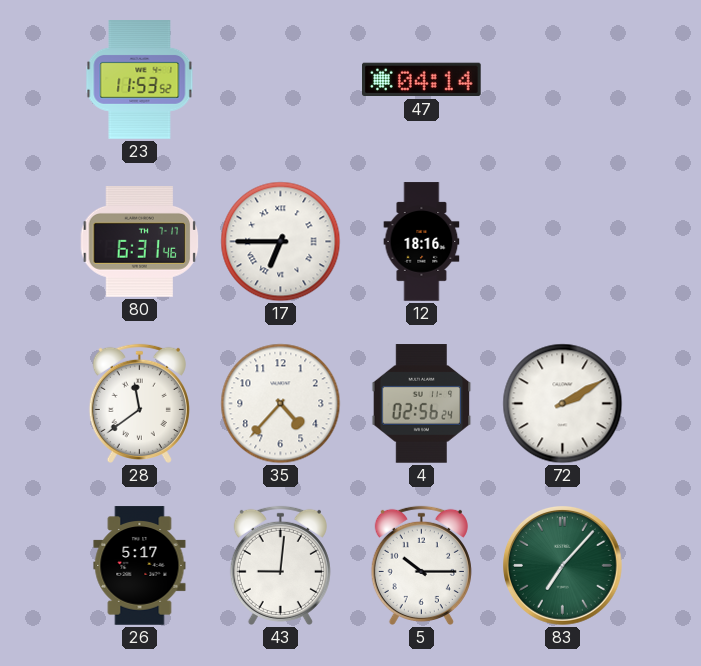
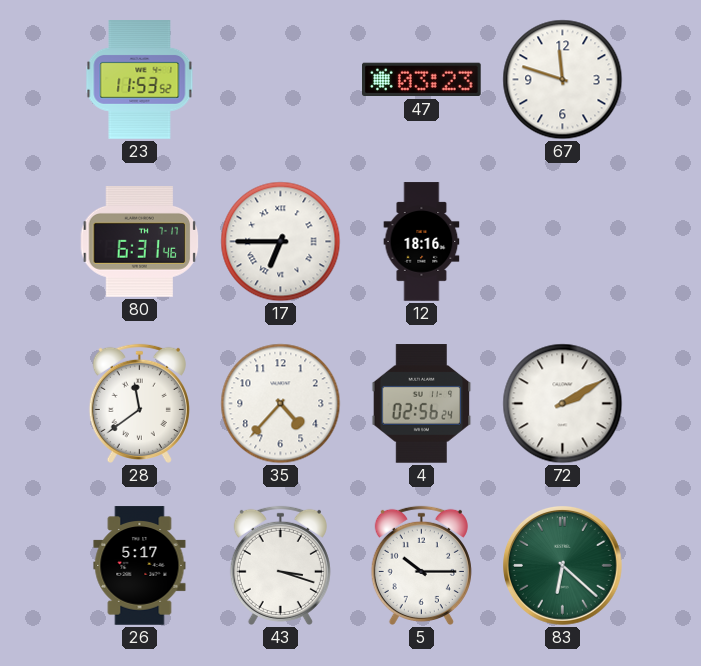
47: 04:14 -> 03:23 (422, 80)
67: none -> 11:48 (563, 80)
43: 9:01 -> 3:18 (280, 565)
83: 7:07 -> 6:22 (563, 566)
